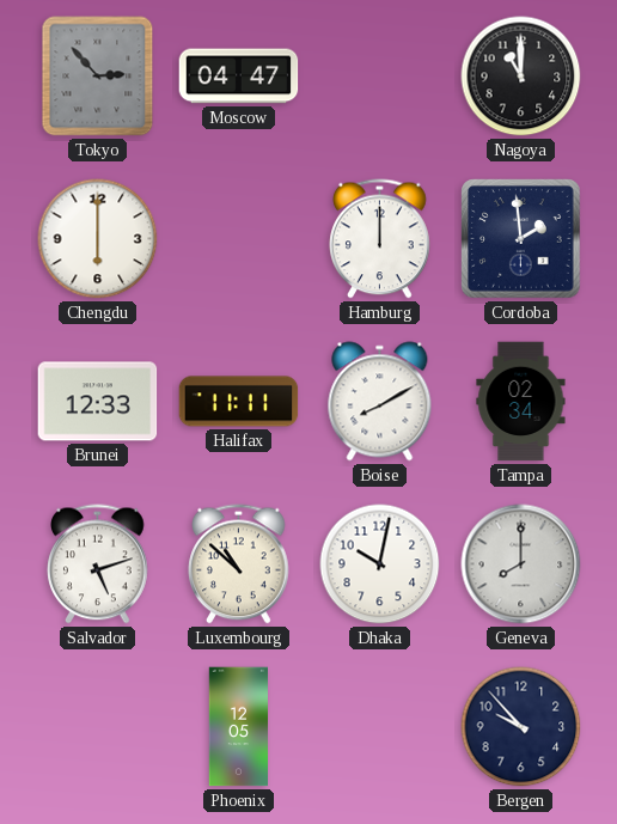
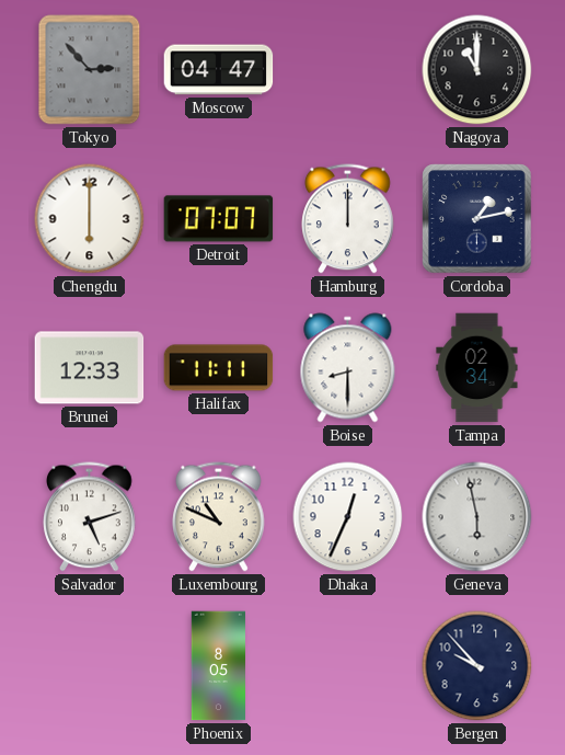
Detroit: none -> 07:07 (219, 219)
Cordoba: 1:59 -> 1:13 (477, 219)
Boise: 8:10 -> 8:30 (348, 368)
Luxembourg: 10:52 -> 10:49 (219, 517)
Dhaka: 10:02 -> 12:34 (348, 517)
Geneva: 8:00 -> 5:58 (477, 517)
Phoenix: 12:05 -> 8:05 (219, 666)
